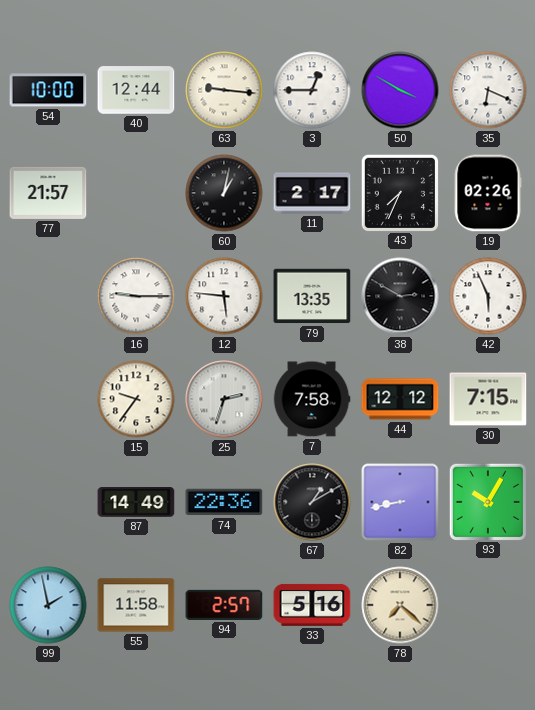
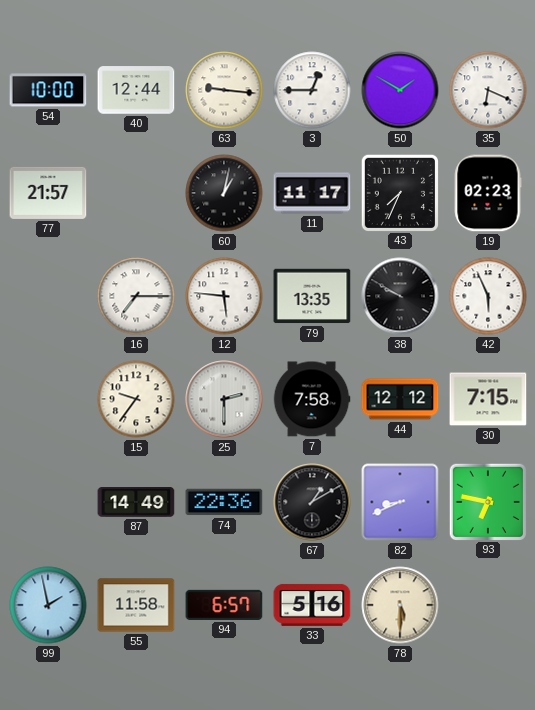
50: 3:50 -> 1:50 (400, 90)
11: 2:17 -> 11:17 (312, 193)
19: 02:26 -> 02:23 (488, 193)
16: 9:15 -> 7:15 (136, 296)
38: 2:50 -> 9:50 (400, 296)
25: 2:33 -> 2:30 (224, 399)
82: 8:43 -> 8:41 (400, 502)
93: 10:05 -> 6:47 (487, 501)
94: 2:57 -> 6:57 (224, 605)
78: 7:22 -> 5:30 (400, 605)
